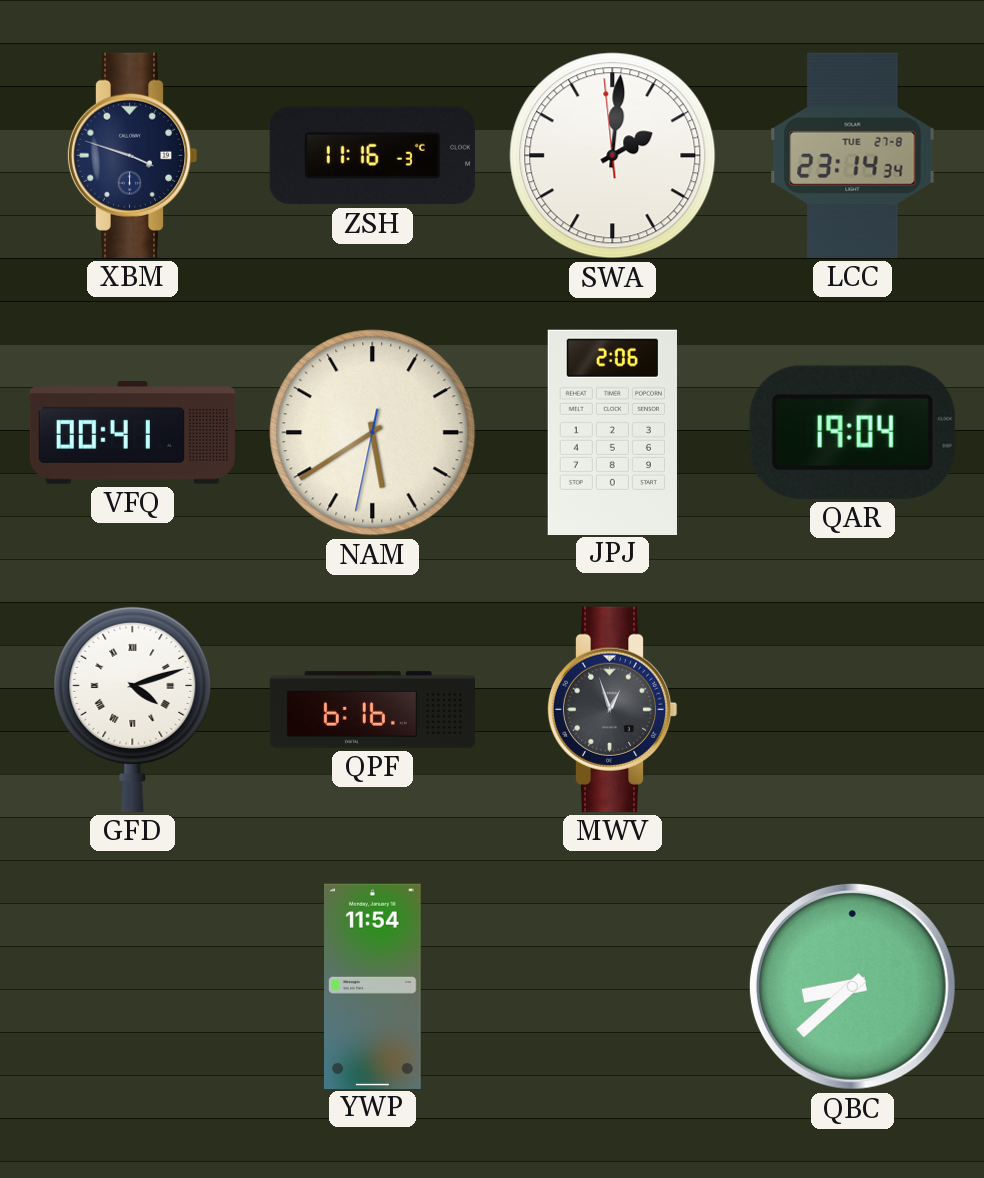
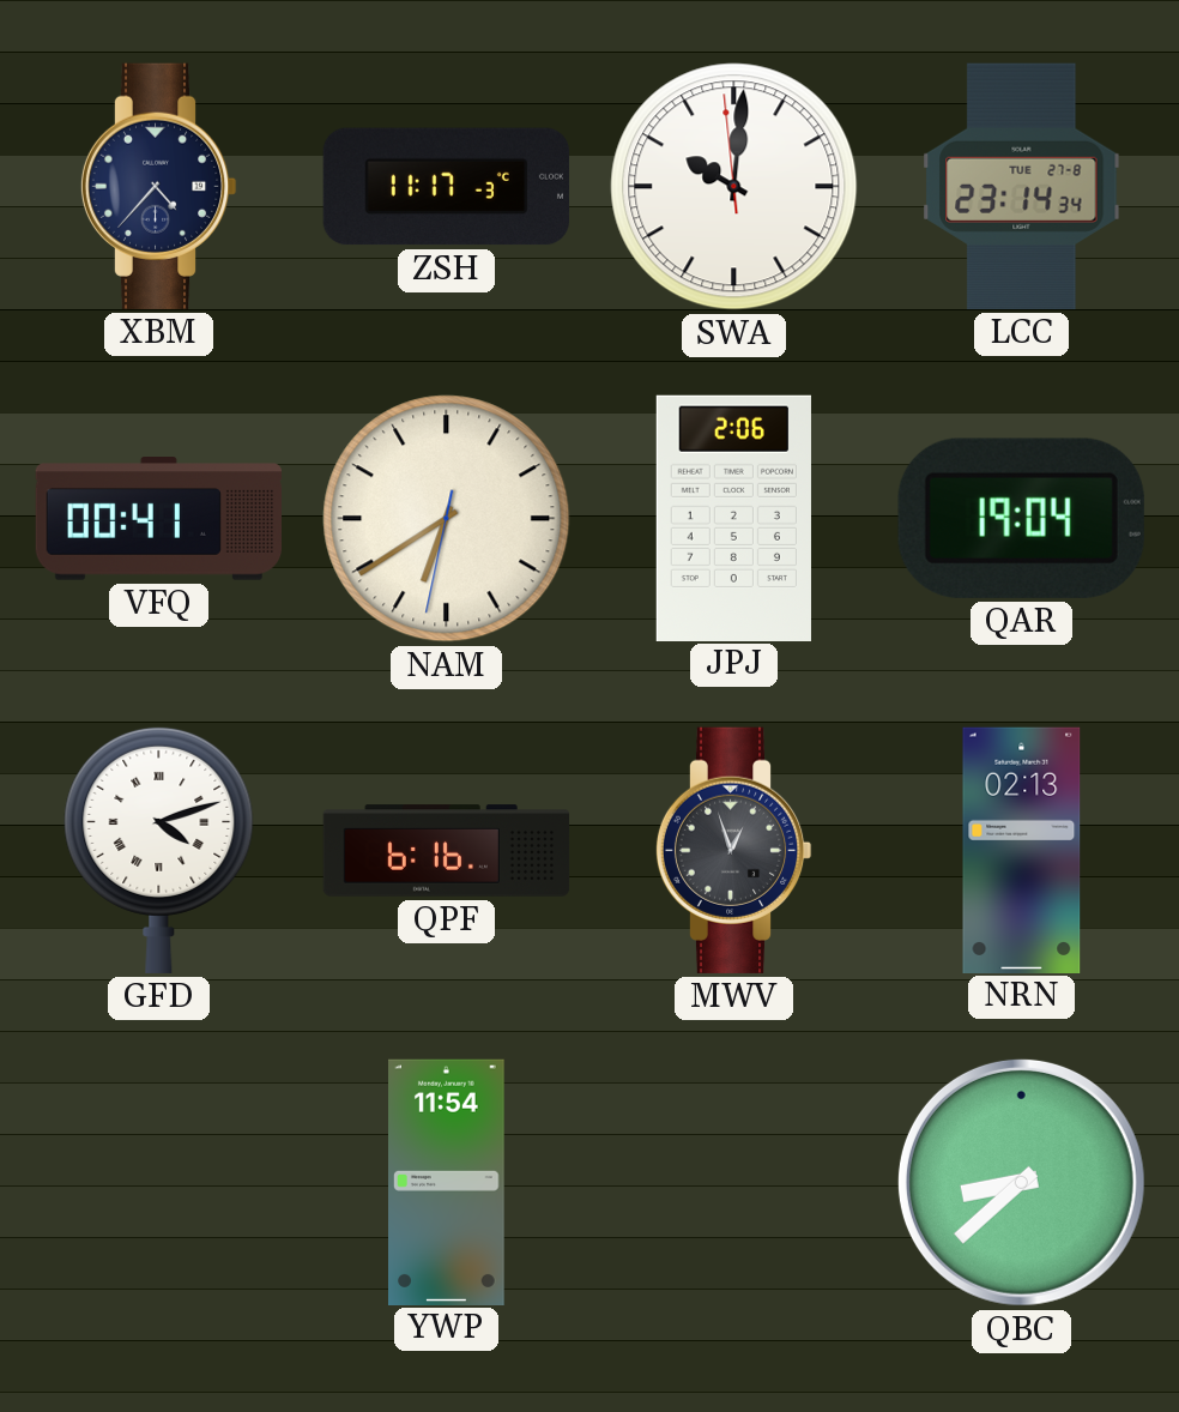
XBM: 3:48 -> 4:37 (158, 186)
ZSH: 11:16 -> 11:17 (446, 187)
SWA: 2:00 -> 10:00 (734, 187)
NAM: 5:39 -> 6:39 (447, 519)
NRN: none -> 02:13 (1022, 850)
